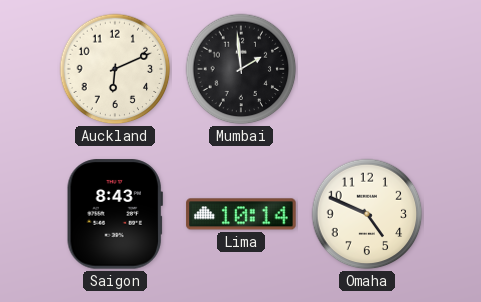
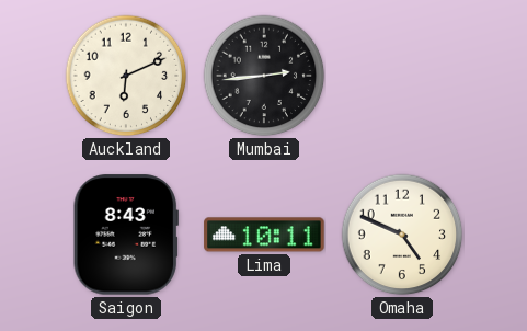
Mumbai: 1:59 -> 2:44 (264, 76)
Lima: 10:14 -> 10:11 (264, 235)
